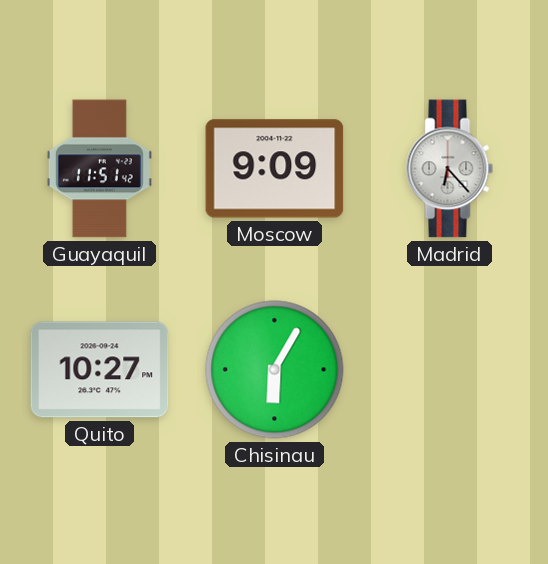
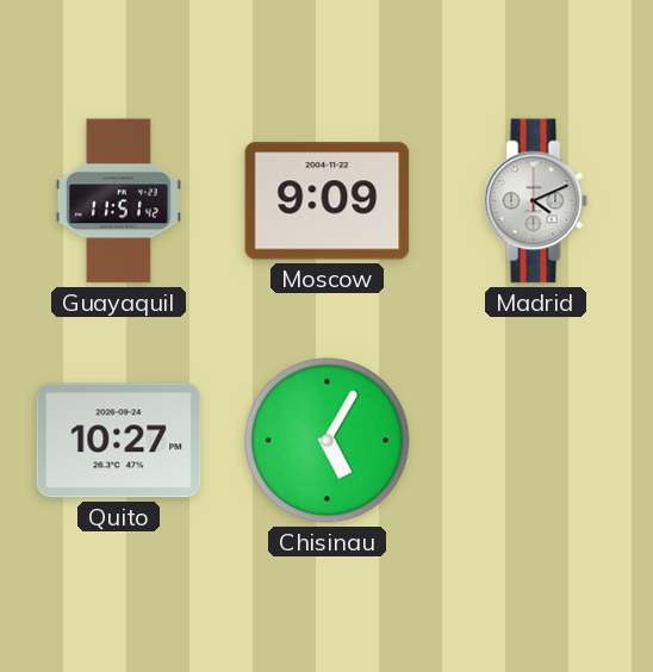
Madrid: 6:23 -> 4:11 (536, 201)
Chisinau: 6:05 -> 5:05 (328, 441)
